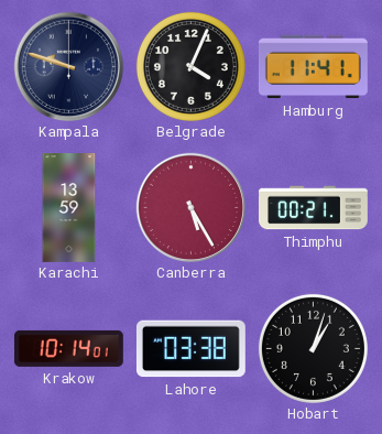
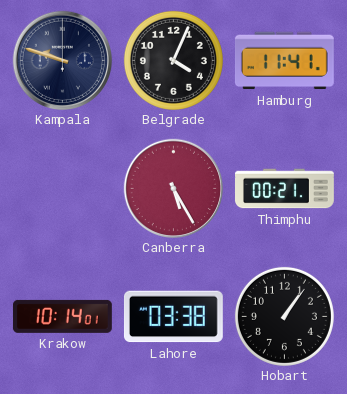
Karachi: 13:59 -> none (69, 208)
Hobart: 1:03 -> 1:06 (284, 316)
